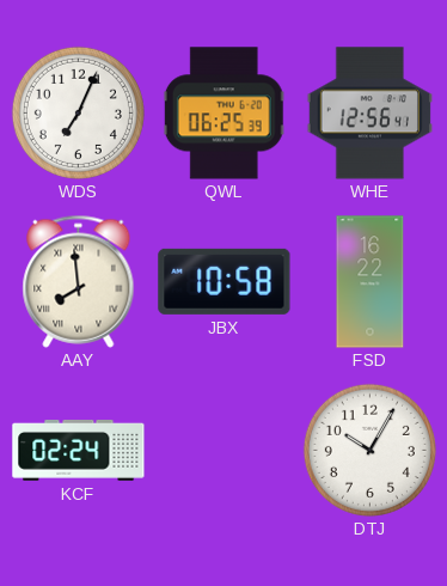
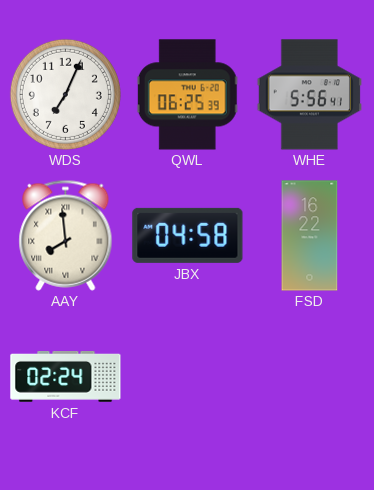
WHE: 12:56 -> 5:56 (309, 95)
JBX: 10:58 -> 04:58 (188, 235)
DTJ: 10:05 -> none (369, 450)
